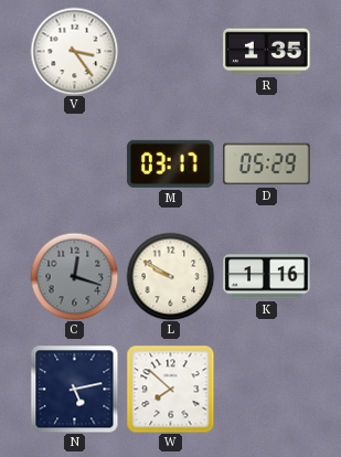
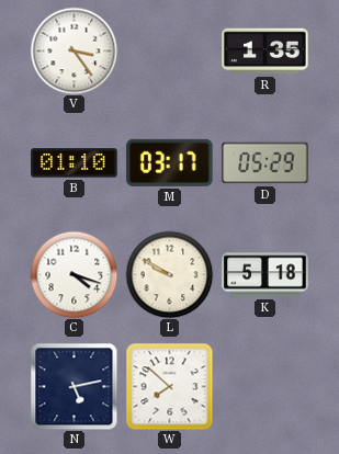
B: none -> 01:10 (75, 163)
C: 12:18 -> 4:18 (74, 274)
C dial: grey -> white (74, 274)
K: 1:16 -> 5:18 (265, 275)
